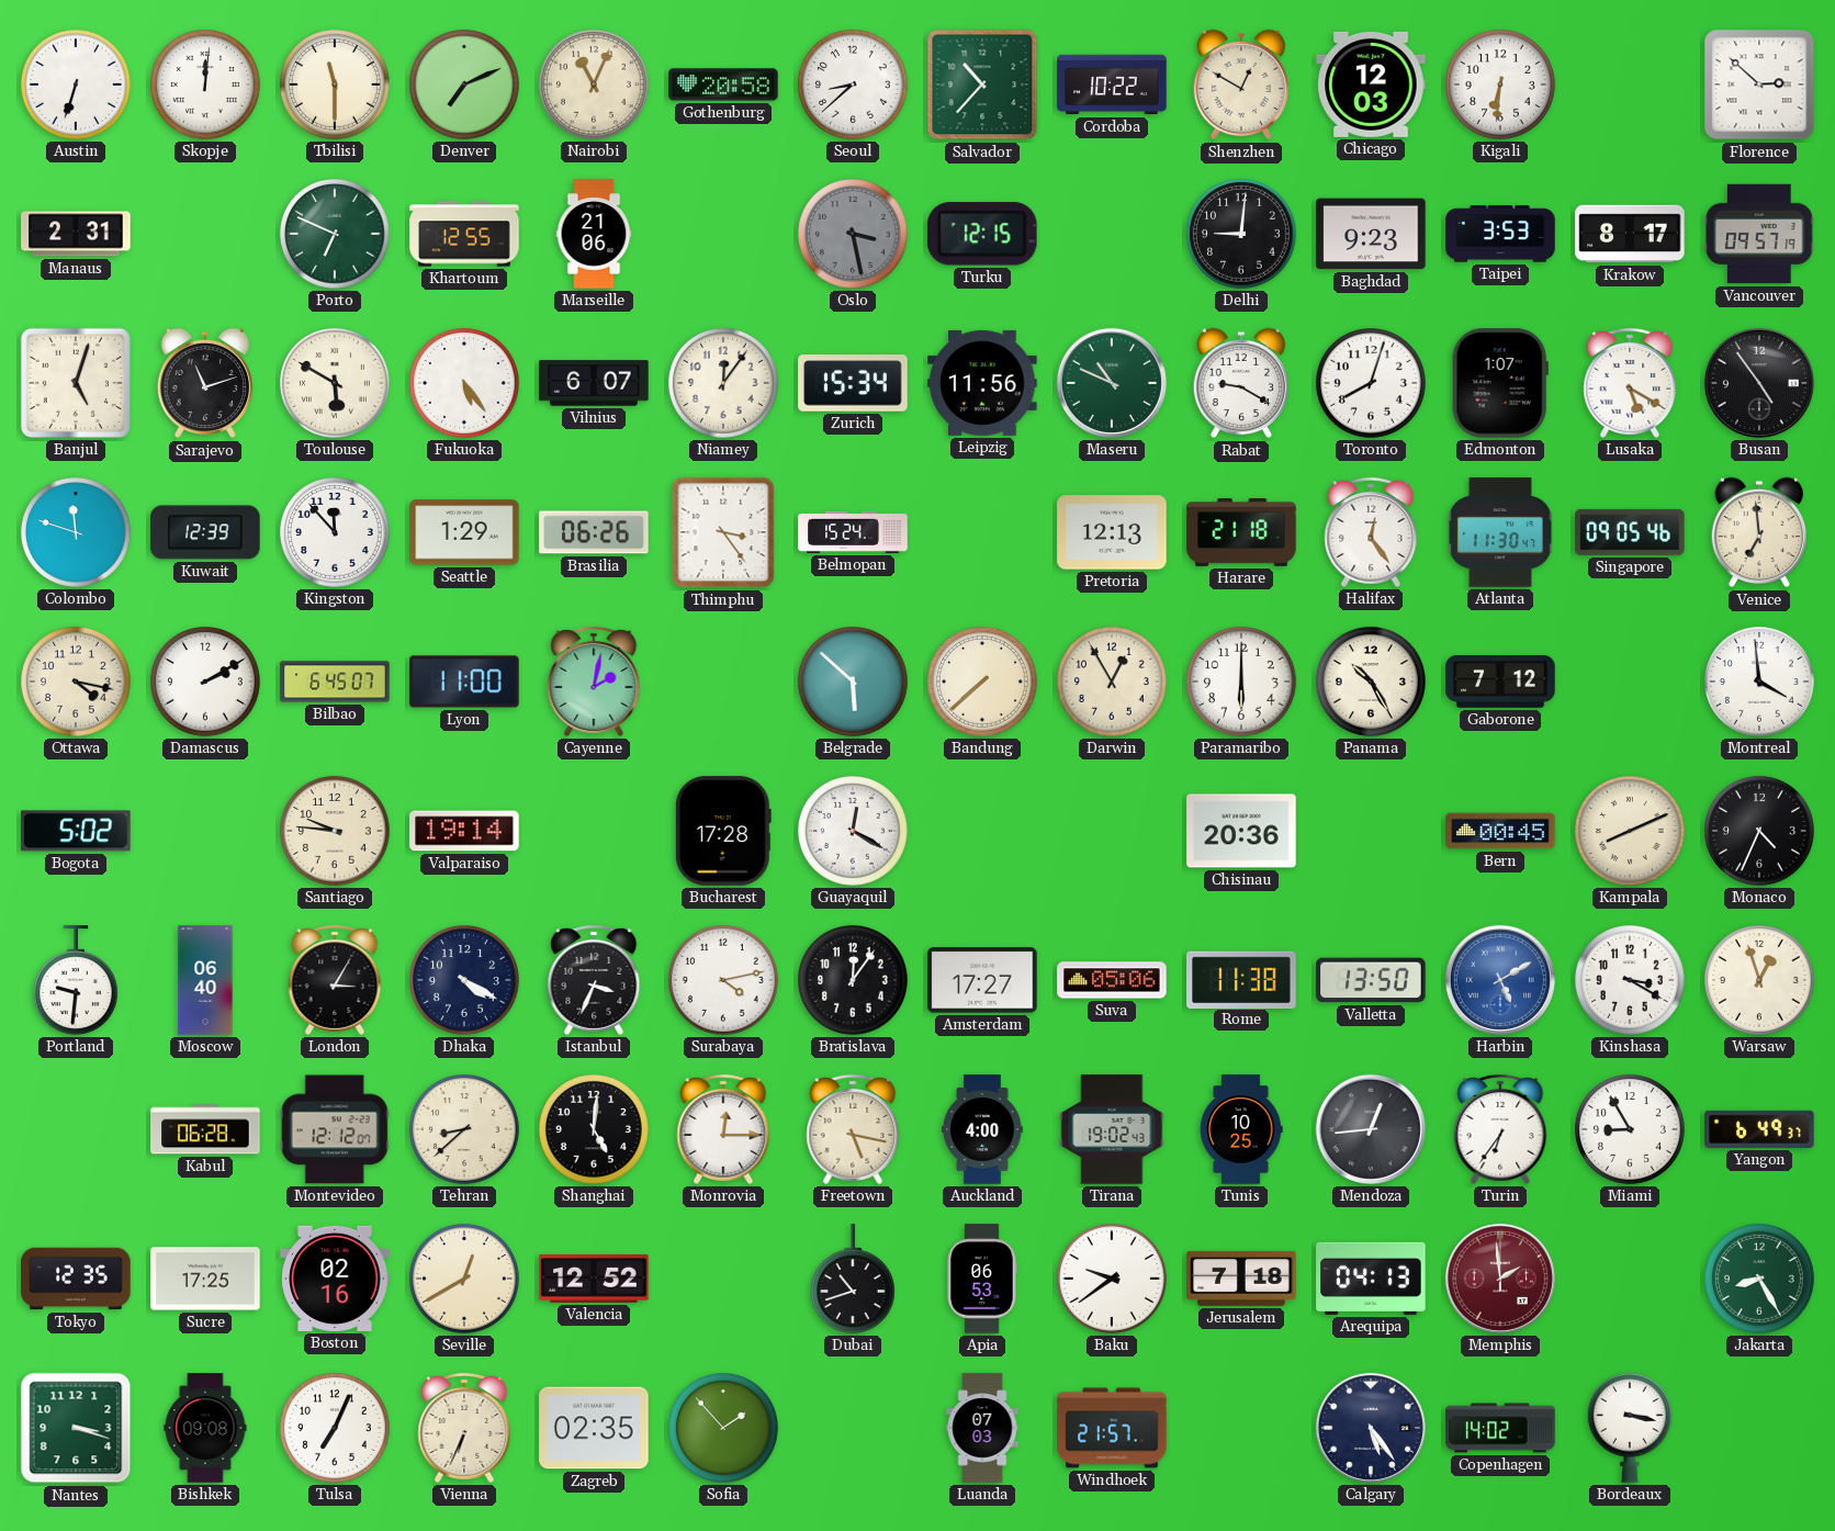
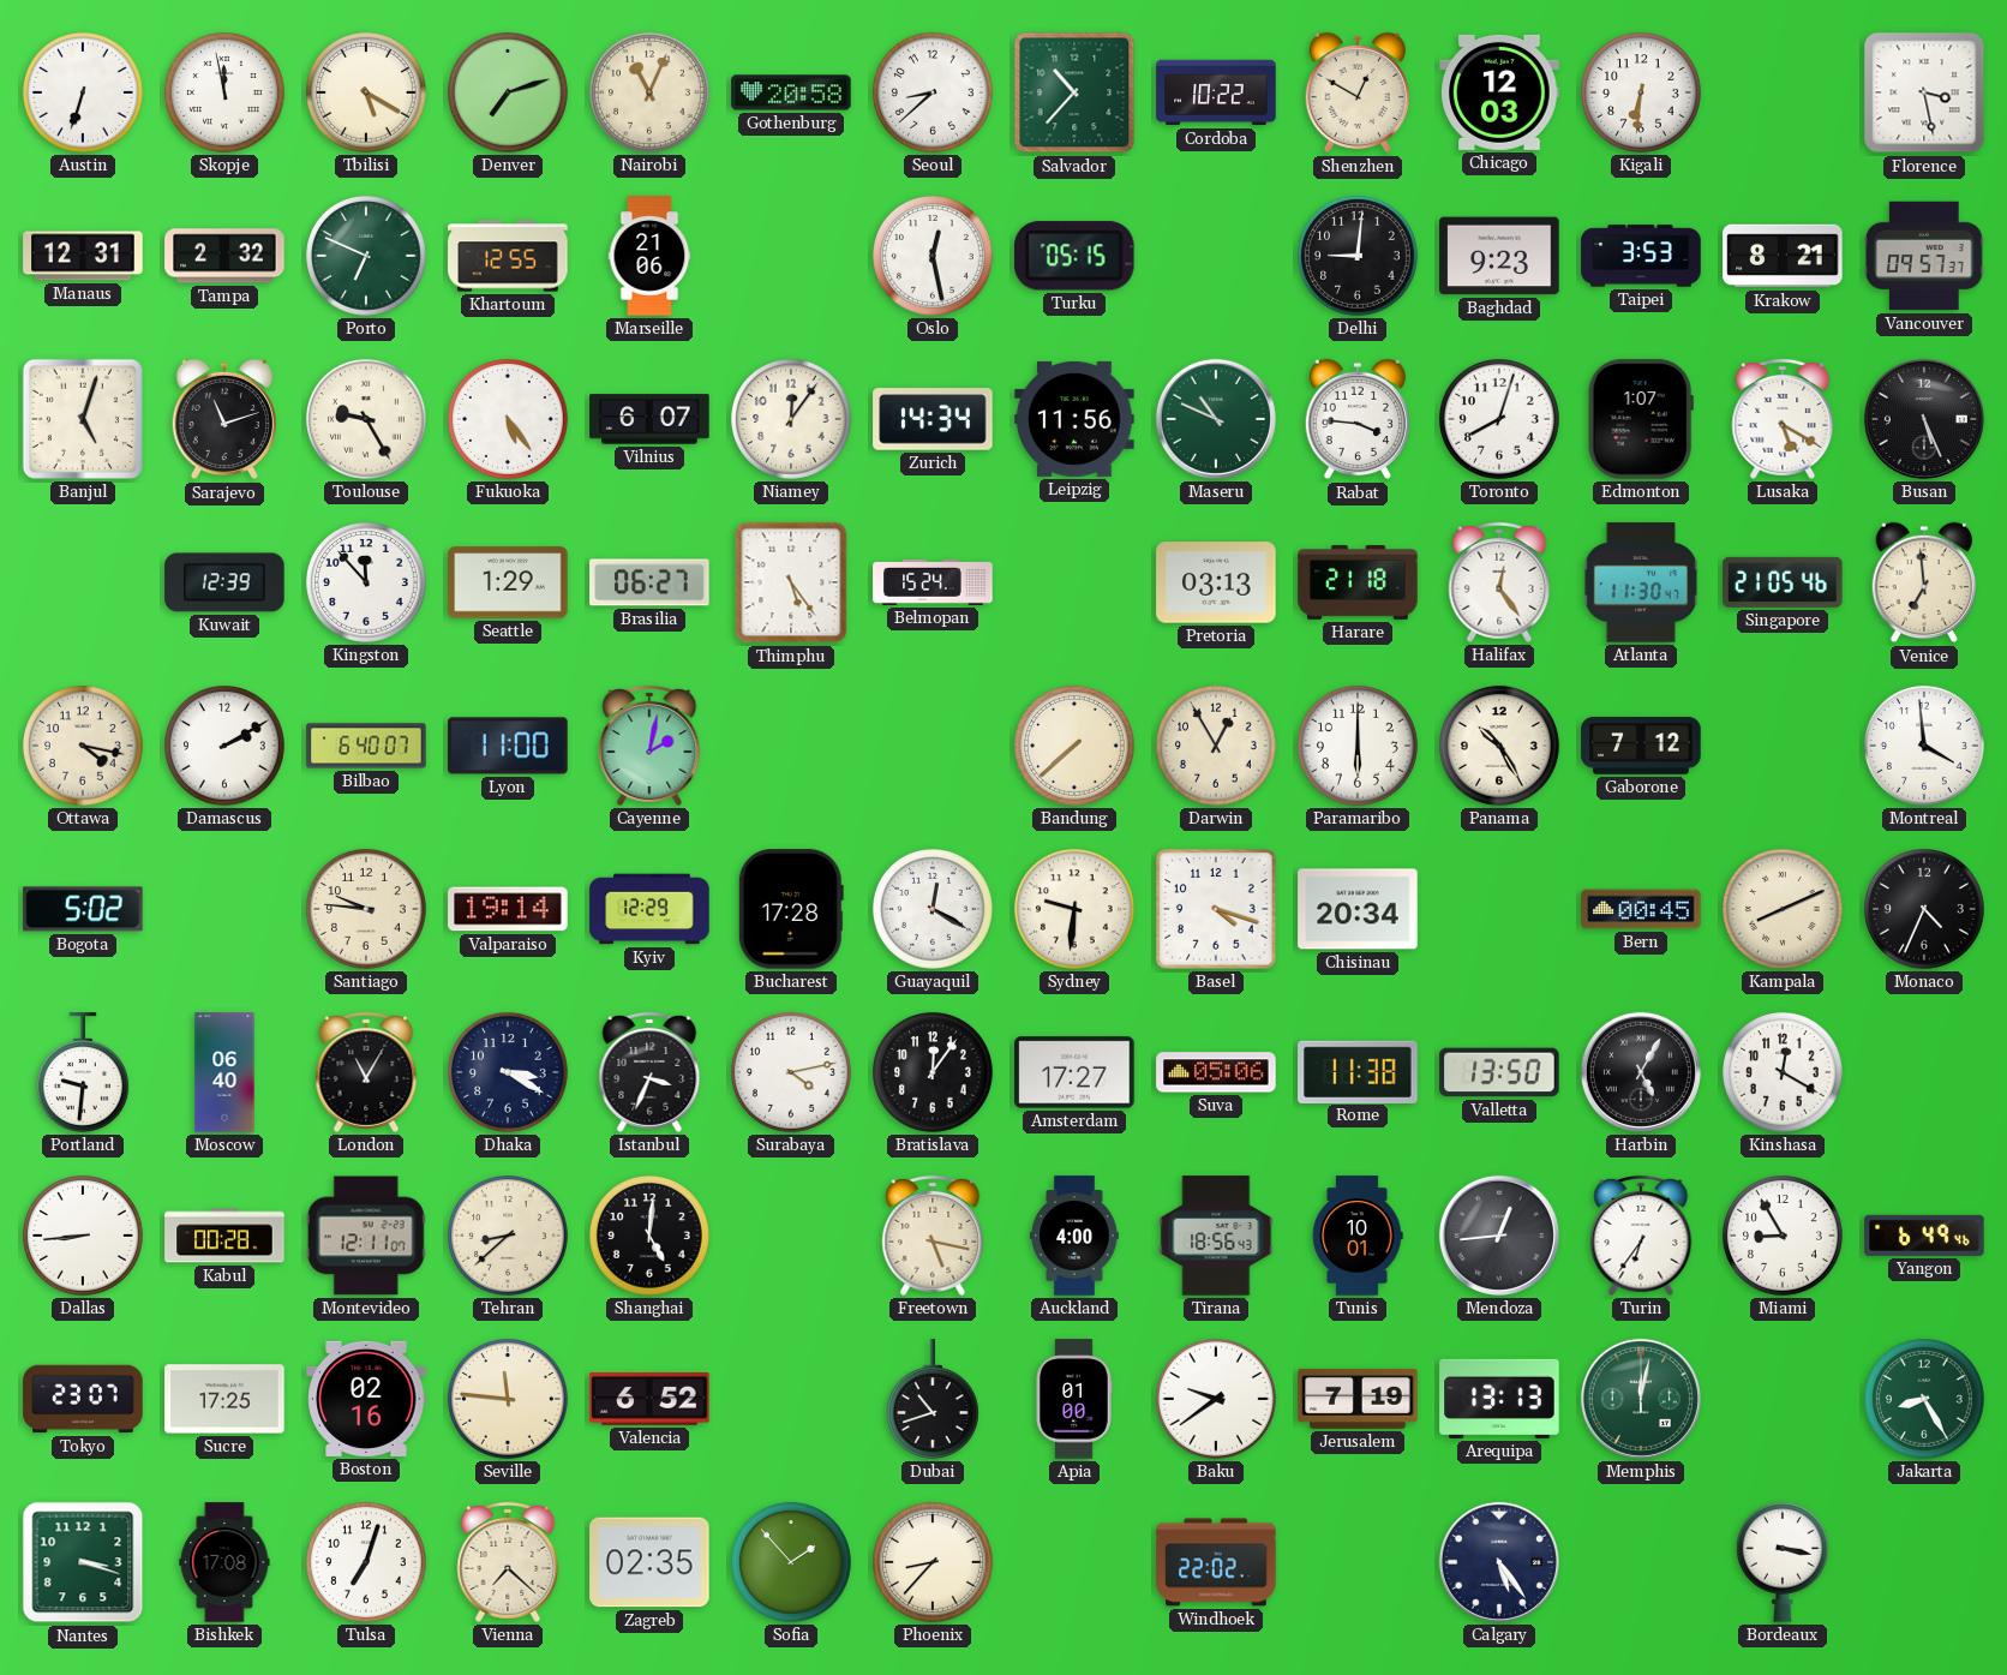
Skopje: 12:01 -> 11:58 (226, 94)
Tbilisi: 11:30 -> 5:20 (367, 94)
Denver: 7:11 -> 7:12 (509, 94)
Florence: 2:52 -> 3:28 (1924, 92)
Manaus: 2:31 -> 12:31 (83, 256)
Tampa: none -> 2:32 (224, 256)
Oslo: 3:28 -> 12:28 (934, 257)
Oslo dial: grey -> white (934, 257)
Turku: 12:15 -> 05:15 (1074, 256)
Krakow: 8:17 -> 8:21 (1783, 256)
Vancouver: 09:57:19 -> 09:57:37 (1924, 256)
Toulouse: 5:50 -> 9:25 (367, 420)
Zurich: 15:34 -> 14:34 (933, 419)
Rabat: 9:20 -> 3:46 (1358, 419)
Busan: 4:54 -> 5:26 (1924, 419)
Colombo: 11:48 -> none (77, 533)
Brasilia: 06:26 -> 06:27 (649, 582)
Thimphu: 3:24 -> 5:24 (791, 582)
Pretoria: 12:13 -> 03:13 (1216, 582)
Singapore: 09:05 -> 21:05 (1783, 582)
Bilbao: 6:45 -> 6:40 (366, 746)
Belgrade: 5:52 -> none (854, 683)
Kyiv: none -> 12:29 (649, 909)
Sydney: none -> 9:31 (1076, 910)
Basel: none -> 4:18 (1216, 909)
Chisinau: 20:36 -> 20:34 (1358, 909)
London: 3:05 -> 11:05 (366, 1072)
Dhaka: 4:20 -> 3:20 (509, 1073)
Harbin: 5:10 -> 5:05 (1641, 1072)
Harbin dial: blue -> black (1641, 1072)
Kinshasa: 3:20 -> 12:20 (1784, 1073)
Warsaw: 12:57 -> none (1760, 981)
Dallas: none -> 8:44 (84, 1237)
Kabul: 06:28 -> 00:28 (224, 1236)
Montevideo: 12:12 -> 12:11 (366, 1236)
Monrovia: 12:15 -> none (723, 1129)
Tirana: 19:02 -> 18:56 (1216, 1236)
Tunis: 10:25 -> 10:01 (1358, 1236)
Yangon: 6:49:37 -> 6:49:46 (1924, 1236)
Tokyo: 12:35 -> 23:07 (83, 1399)
Seville: 12:40 -> 11:46 (509, 1400)
Valencia: 12:52 -> 6:52 (649, 1400)
Apia: 06:53 -> 01:00 (1074, 1399)
Jerusalem: 7:18 -> 7:19 (1358, 1399)
Arequipa: 04:13 -> 13:13 (1499, 1399)
Memphis: 1:59 -> 12:02 (1641, 1399)
Memphis dial: burgundy -> green (1641, 1399)
Bishkek: 09:08 -> 17:08 (224, 1562)
Tulsa: 7:04 -> 7:03 (367, 1563)
Vienna: 6:34 -> 7:22 (508, 1562)
Phoenix: none -> 8:37 (934, 1563)
Luanda: 07:03 -> none (982, 1428)
Windhoek: 21:57 -> 22:02 (1216, 1562)
Copenhagen: 14:02 -> none (1500, 1428)
